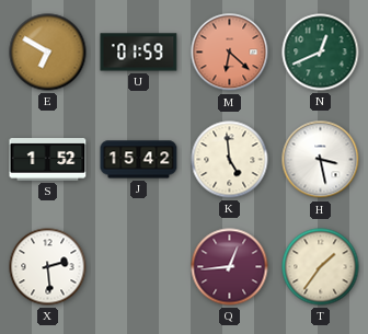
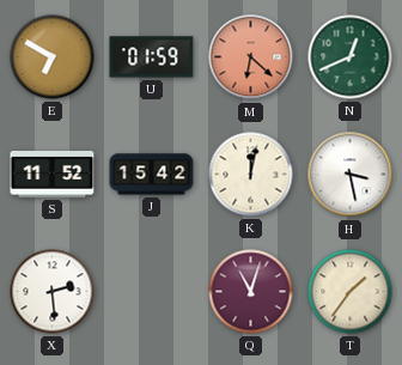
S: 1:52 -> 11:52 (53, 175)
K: 4:59 -> 12:02 (251, 175)
Q: 12:44 -> 11:03 (251, 292)
